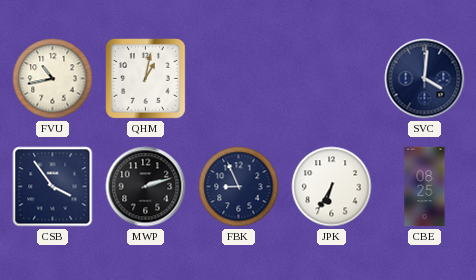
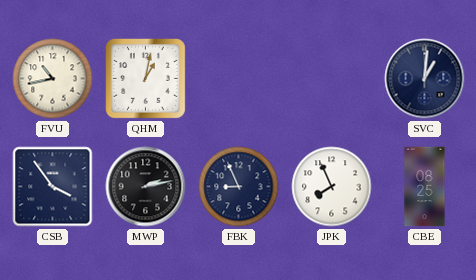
SVC: 4:01 -> 1:01 (425, 79)
MWP: 2:12 -> 2:13 (146, 187)
JPK: 6:35 -> 7:56 (332, 187)
